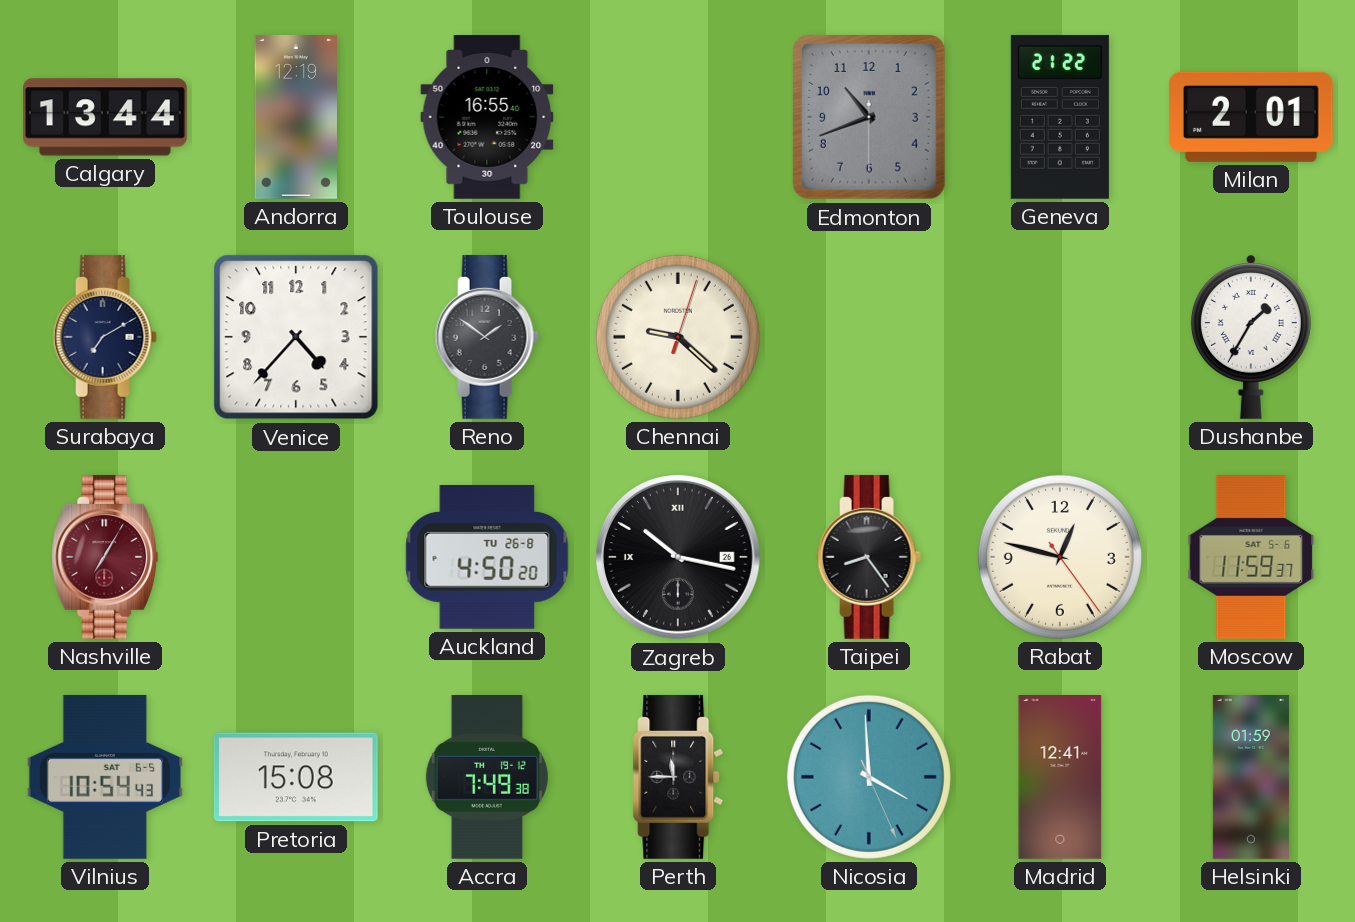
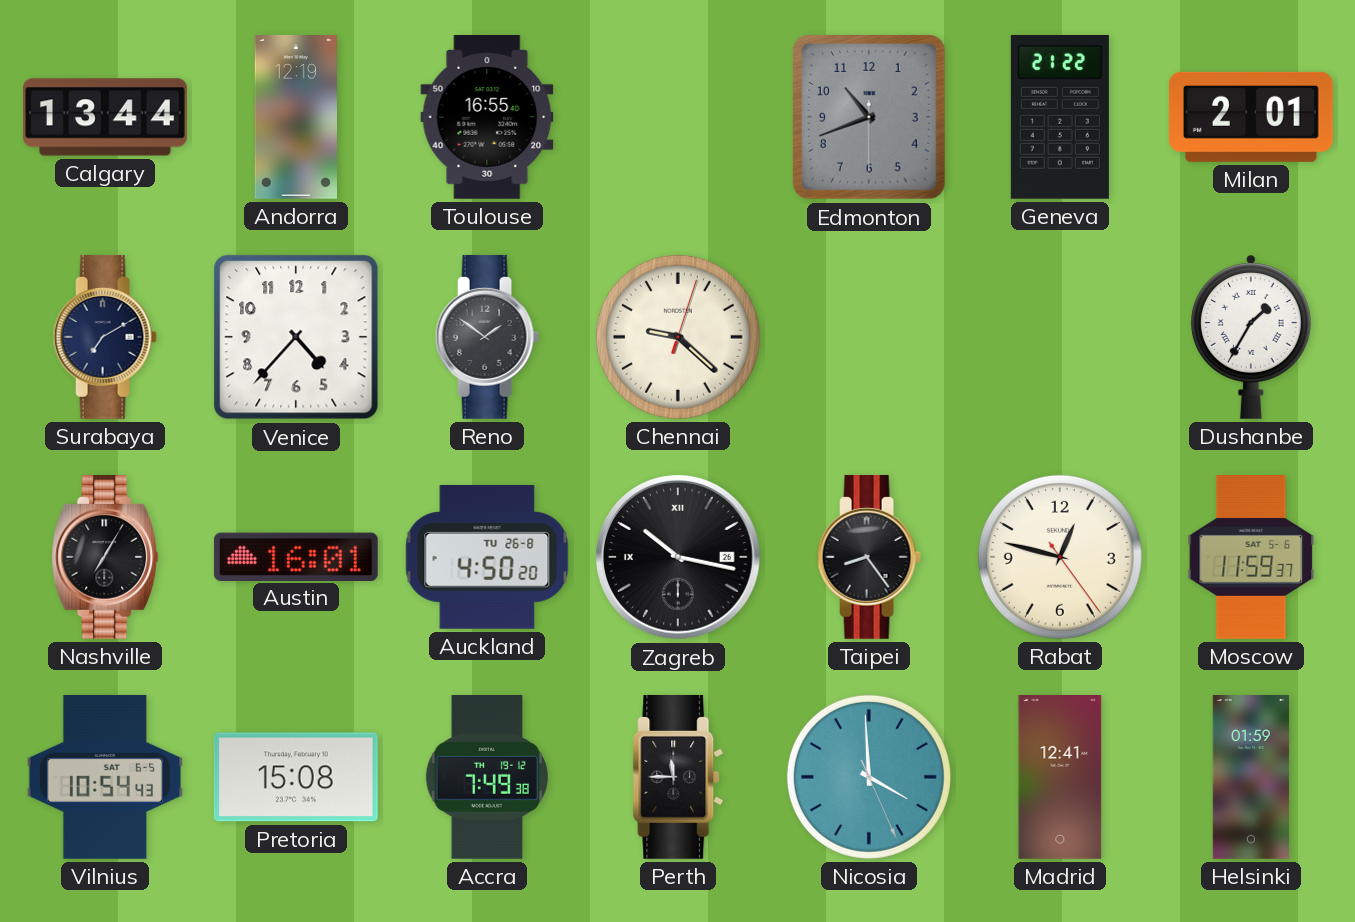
Nashville dial: burgundy -> black (105, 557)
Austin: none -> 16:01 (296, 556)
